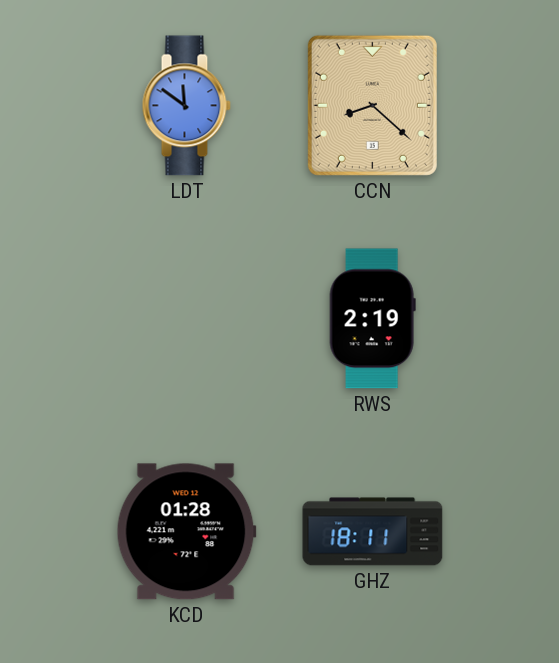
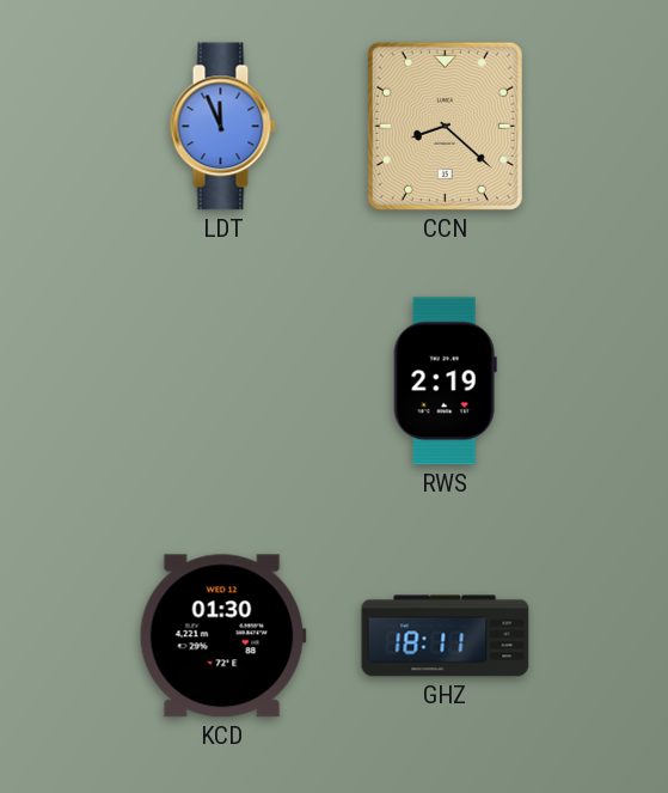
LDT: 11:51 -> 11:56 (222, 127)
KCD: 01:28 -> 01:30 (222, 636)
